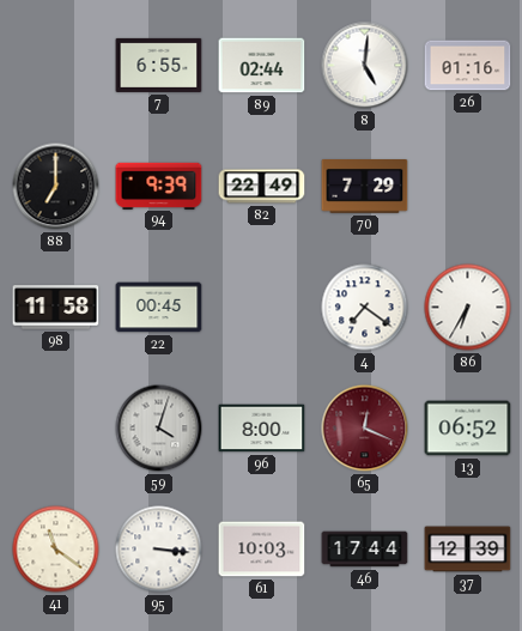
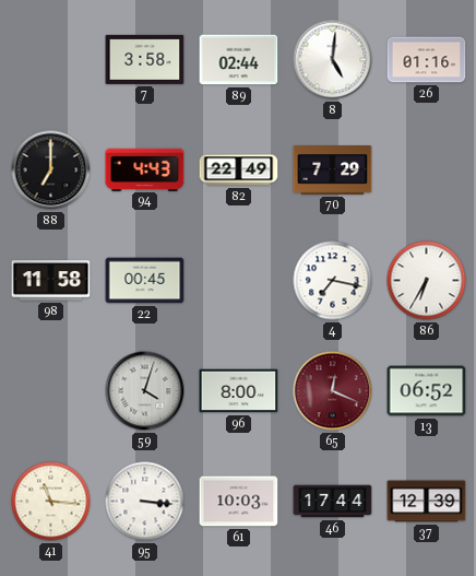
7: 6:55 -> 3:58 (145, 59)
94: 9:39 -> 4:43 (145, 169)
4: 7:21 -> 7:17 (333, 281)
41: 11:21 -> 11:16 (51, 502)
